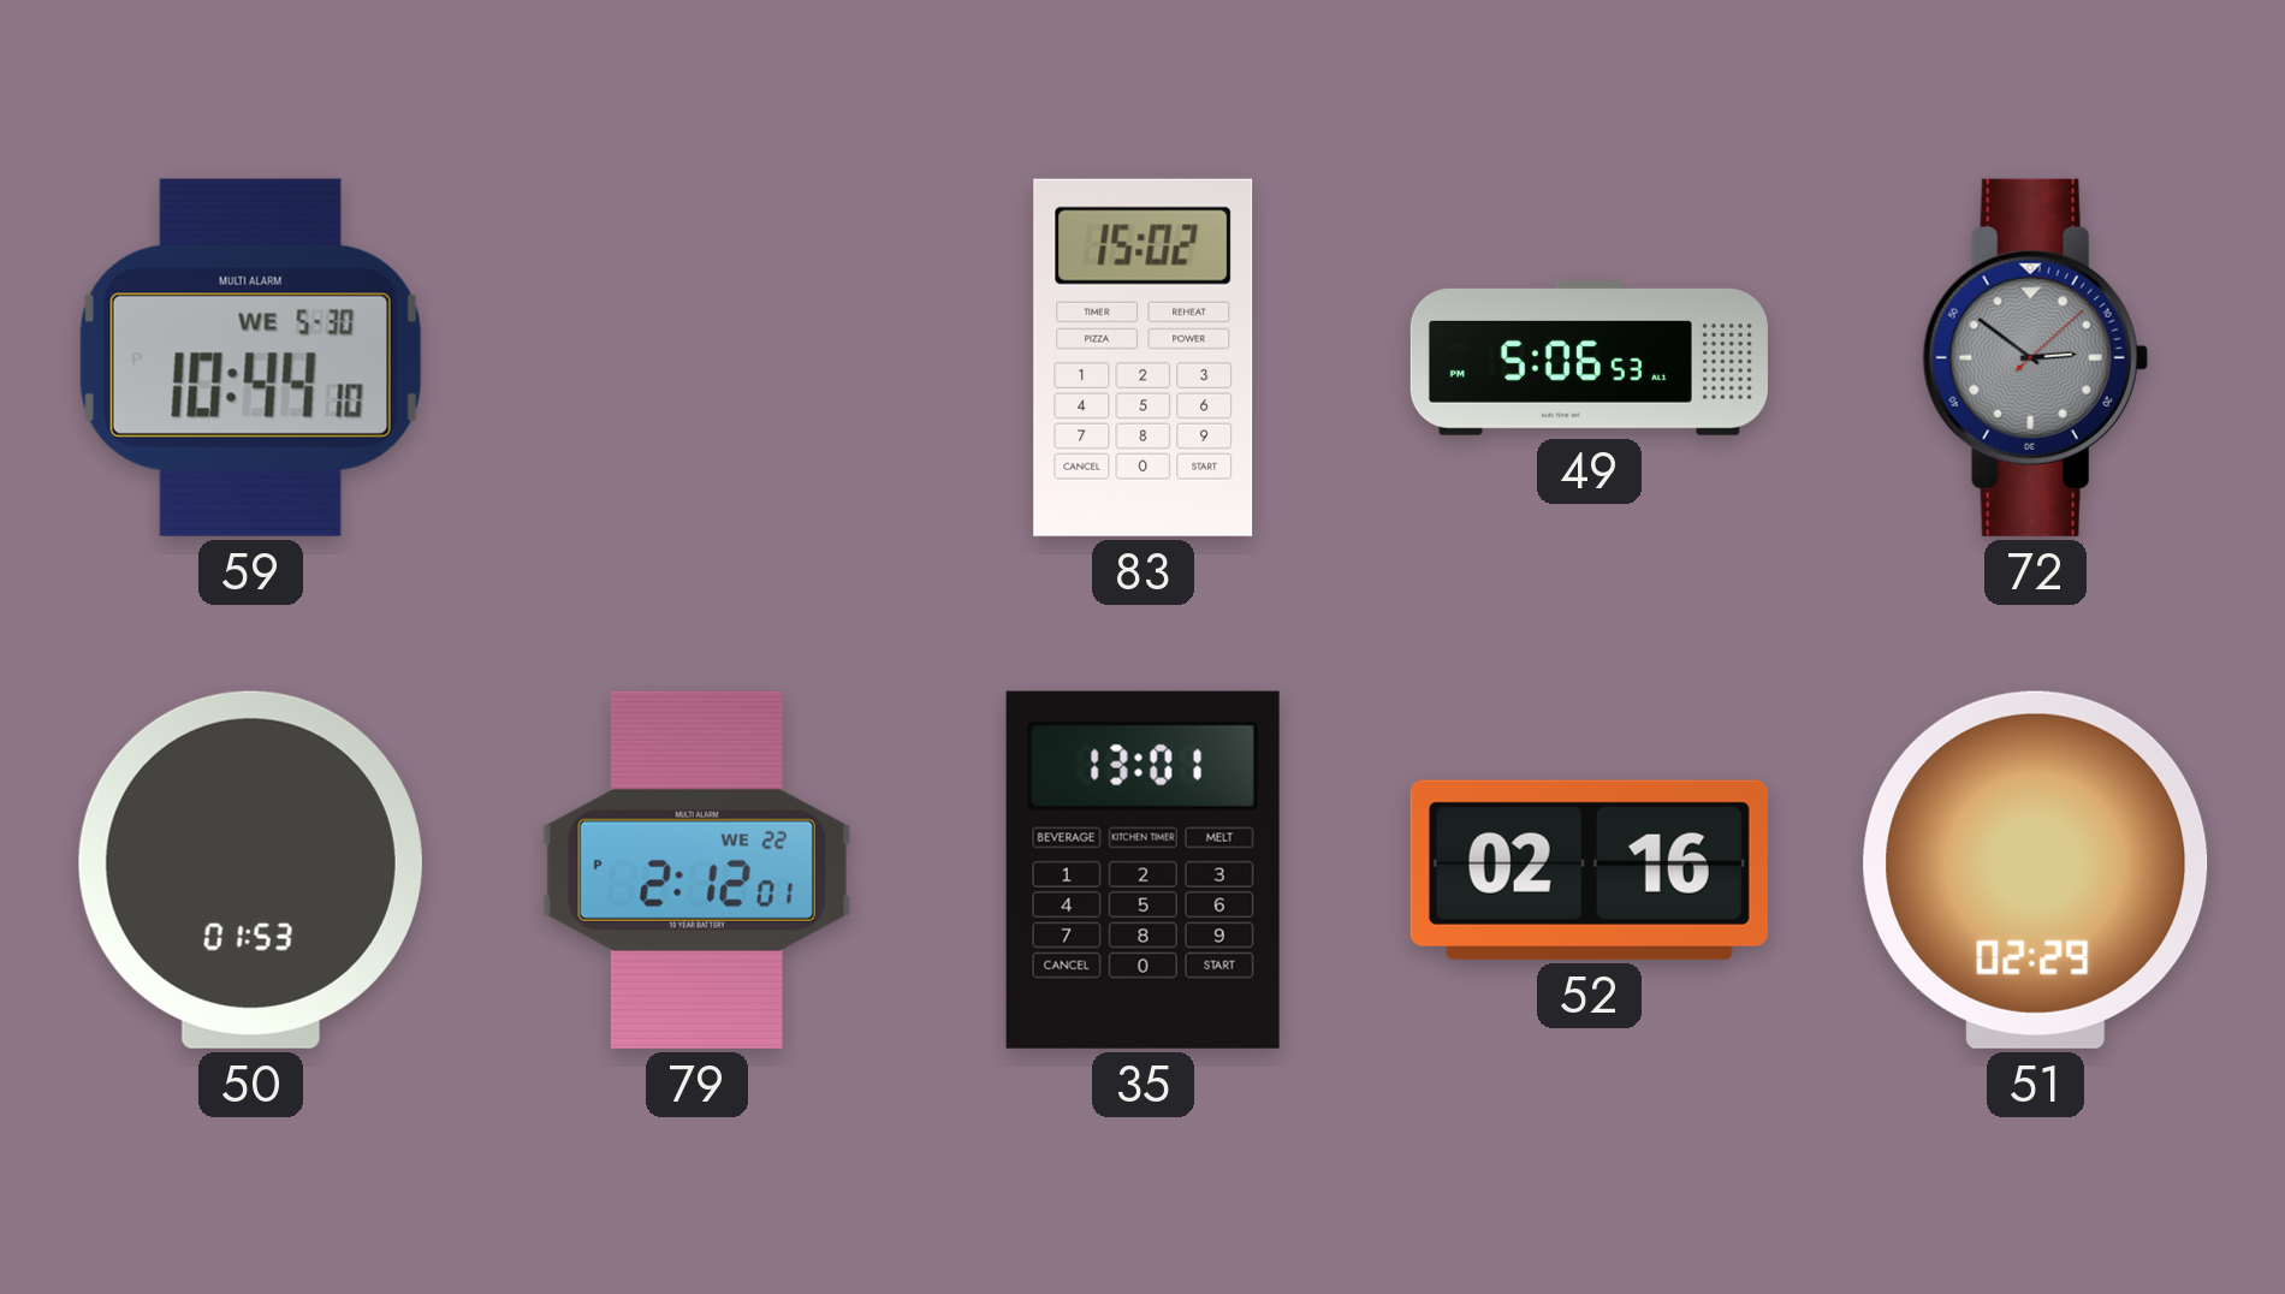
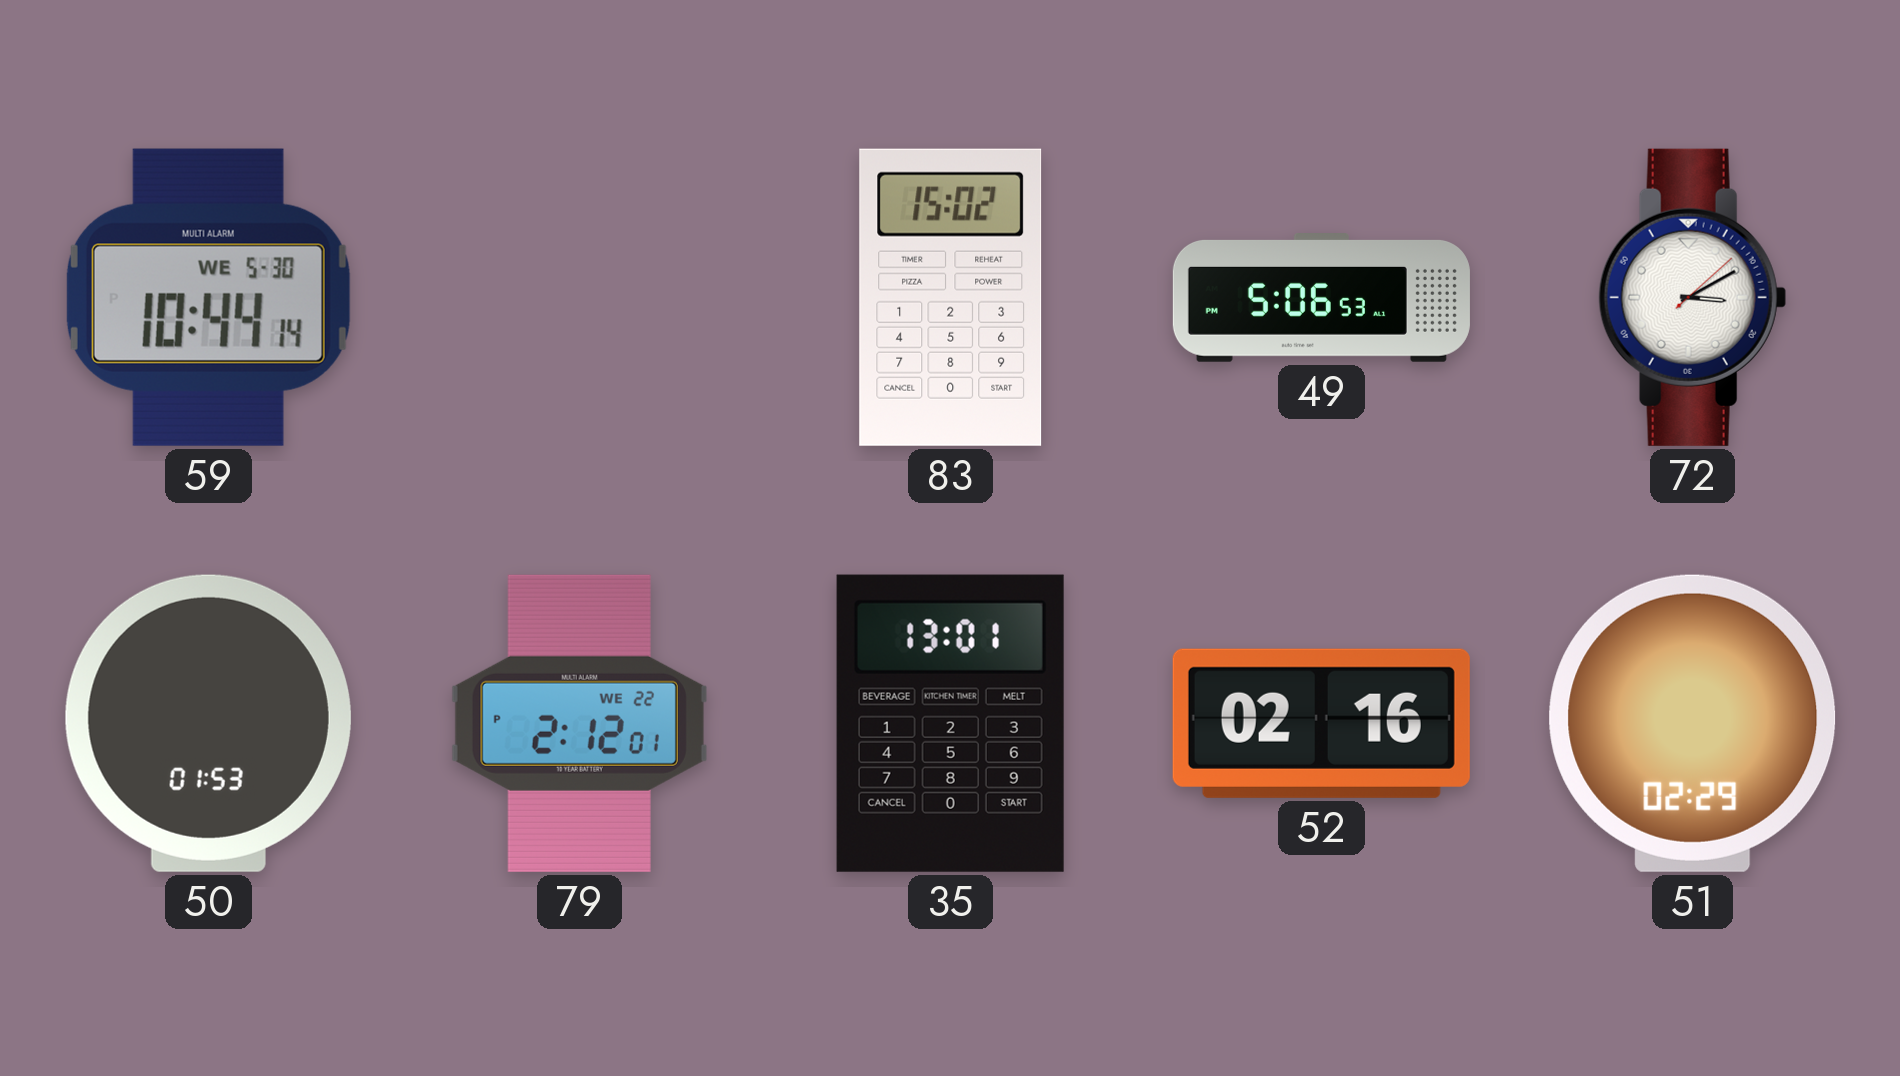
59: 10:44:10 -> 10:44:14 (208, 297)
72: 2:51 -> 3:10 (1692, 297)
72 dial: grey -> white (1692, 297)
